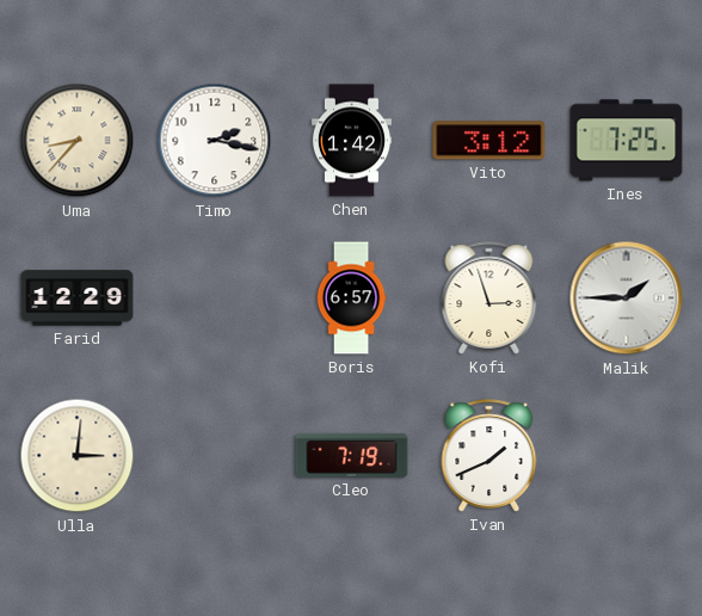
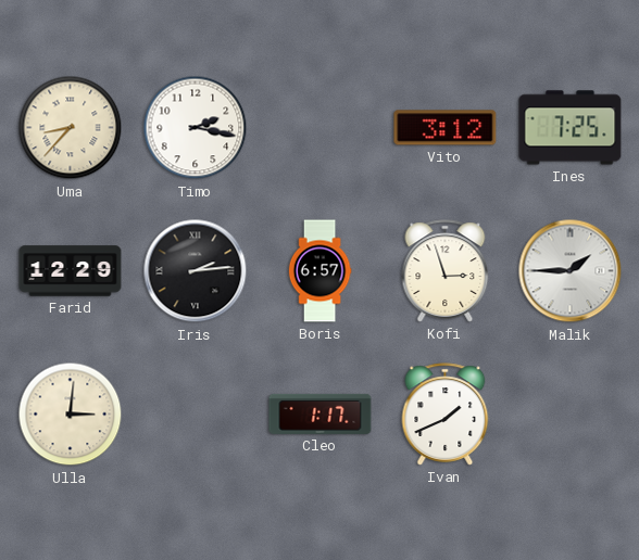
Chen: 1:42 -> none (351, 141)
Iris: none -> 2:14 (196, 271)
Cleo: 7:19 -> 1:17 (321, 413)
